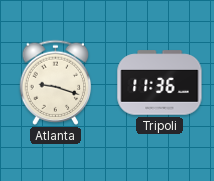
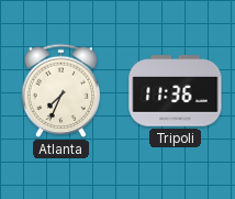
Atlanta: 9:18 -> 7:34 (61, 90)
